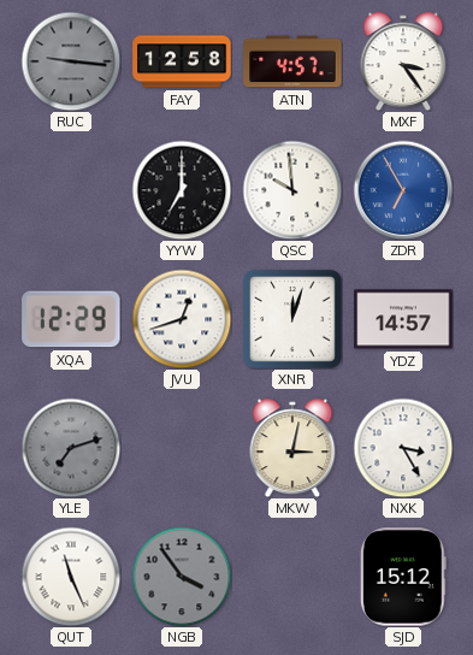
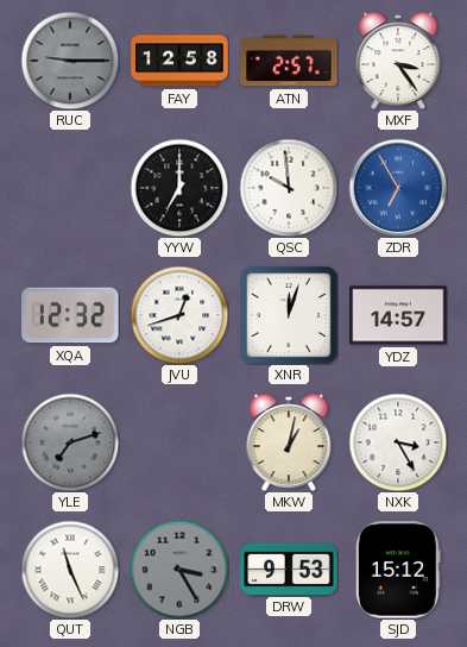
RUC: 9:16 -> 9:15 (70, 61)
ATN: 4:57 -> 2:57 (289, 61)
XQA: 12:29 -> 12:32 (70, 315)
MKW: 3:02 -> 1:02 (289, 442)
NGB: 3:54 -> 3:25 (179, 570)
DRW: none -> 9:53 (289, 569)
